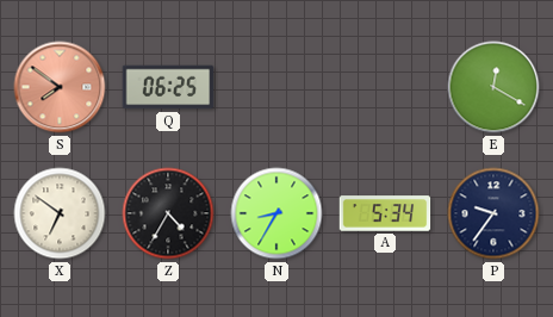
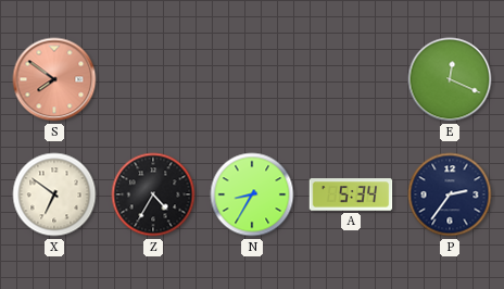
Q: 06:25 -> none (168, 87)
E: 12:20 -> 12:19 (450, 79)
P: 9:36 -> 2:36 (450, 194)
